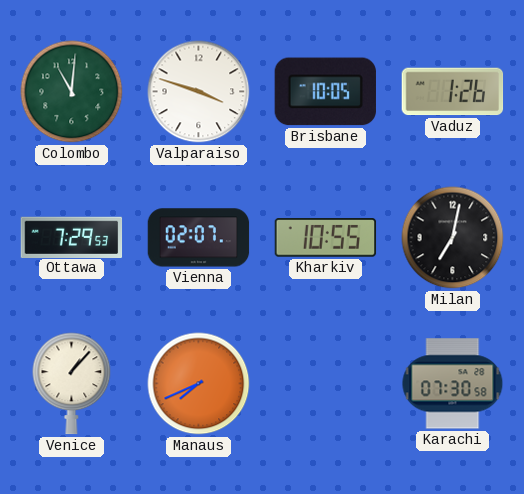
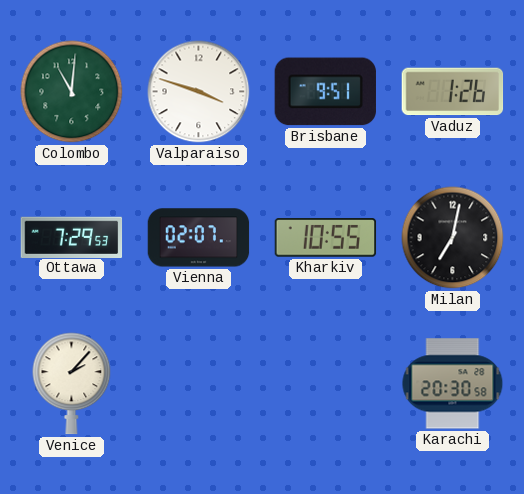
Brisbane: 10:05 -> 9:51 (325, 92)
Venice: 1:07 -> 2:07 (72, 384)
Manaus: 7:41 -> none (199, 384)
Karachi: 07:30 -> 20:30 (453, 384)
